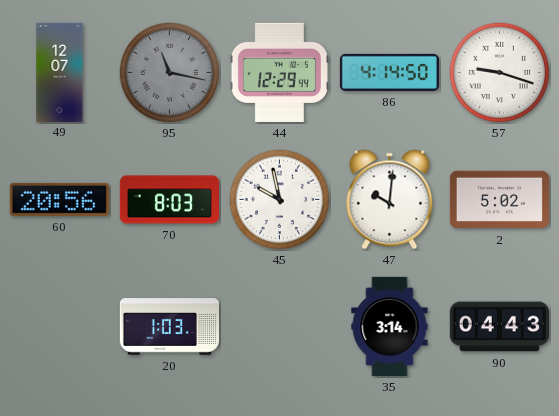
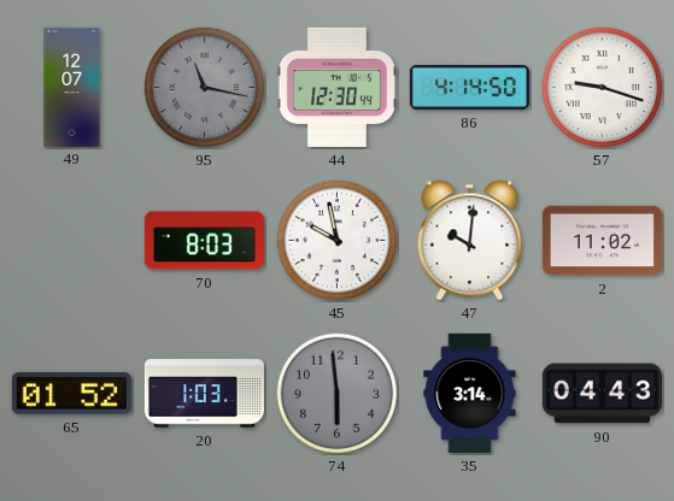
44: 12:29 -> 12:30 (336, 87)
60: 20:56 -> none (59, 199)
2: 5:02 -> 11:02 (602, 241)
65: none -> 01:52 (71, 394)
74: none -> 5:59 (338, 394)
